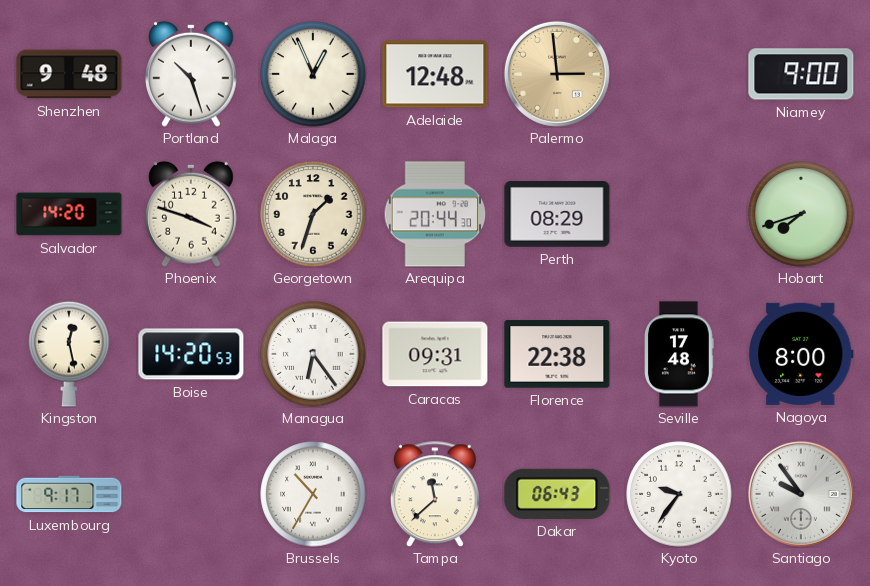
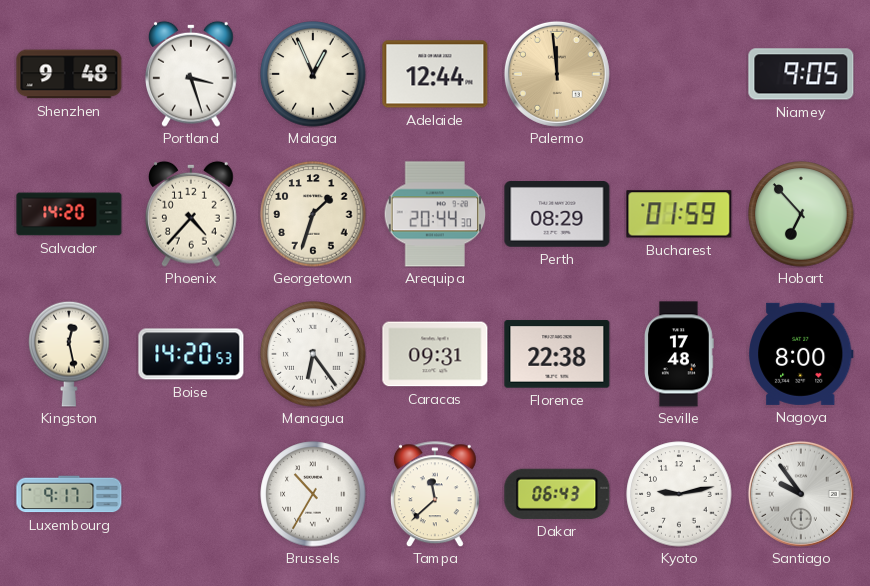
Portland: 10:27 -> 3:27 (191, 74)
Adelaide: 12:48 -> 12:44 (435, 74)
Palermo: 2:59 -> 11:59 (557, 74)
Niamey: 9:00 -> 9:05 (801, 74)
Phoenix: 3:48 -> 4:37 (191, 214)
Bucharest: none -> 01:59 (679, 214)
Hobart: 7:42 -> 6:53 (801, 214)
Kyoto: 9:36 -> 9:13 (679, 494)
